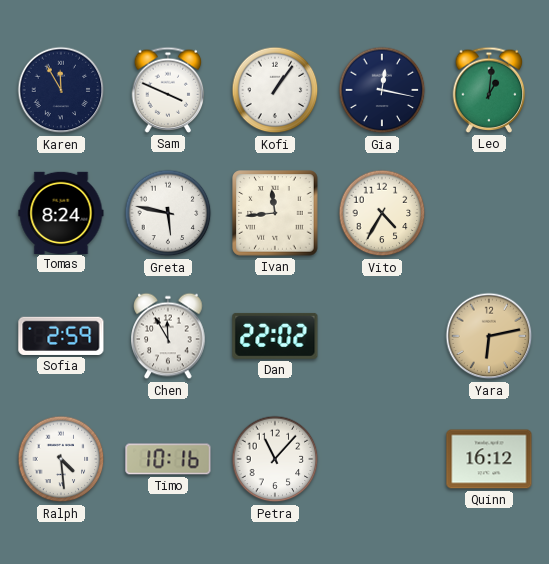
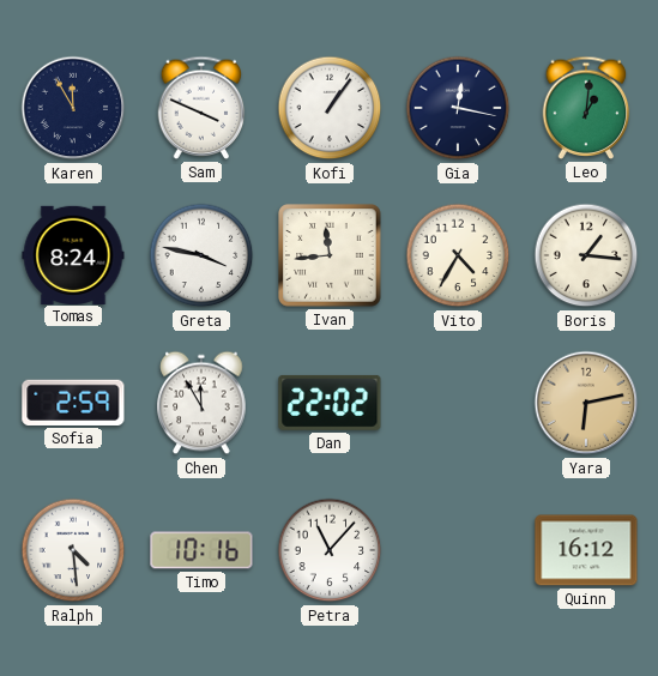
Greta: 5:47 -> 3:47 (201, 255)
Boris: none -> 1:16 (586, 255)
